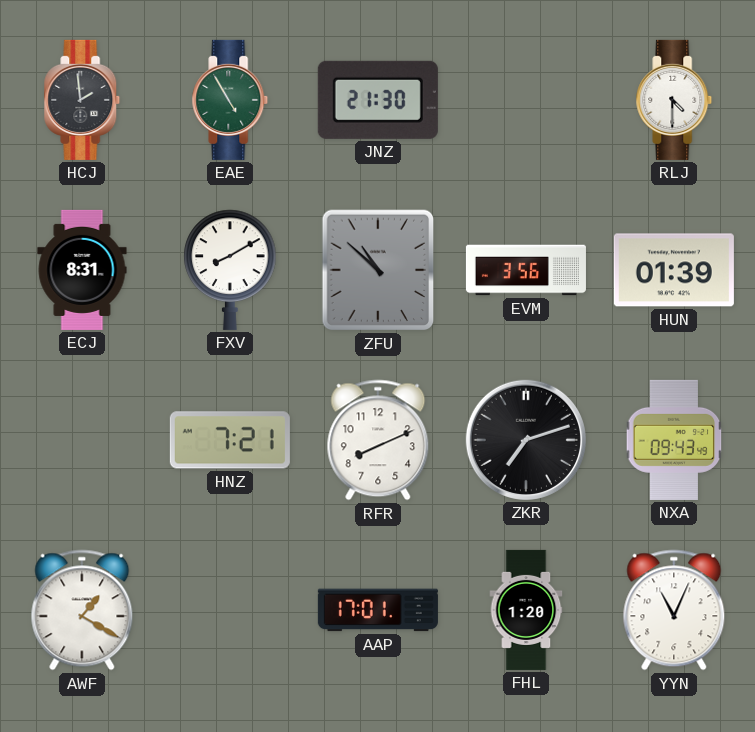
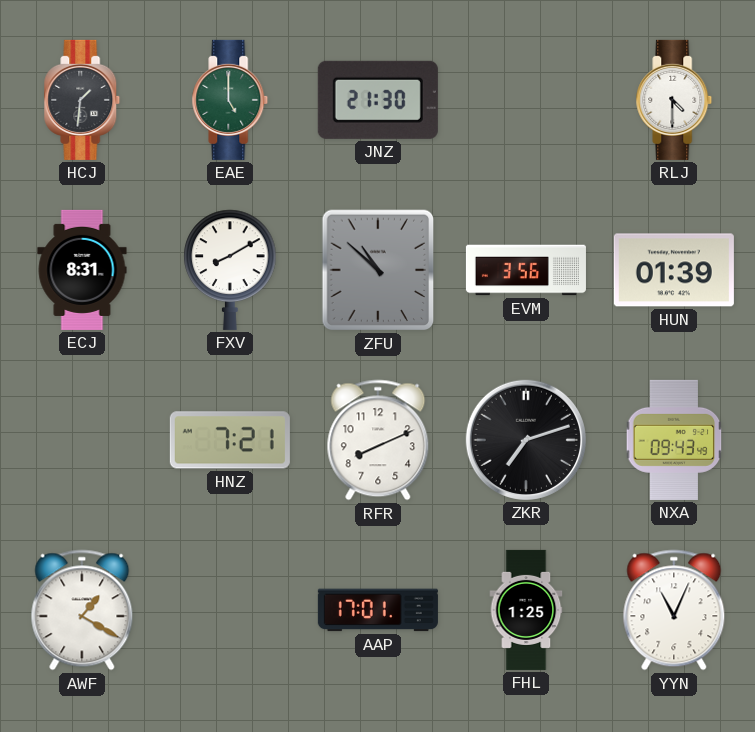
HCJ: 1:59 -> 1:31 (82, 100)
EAE: 4:55 -> 5:00 (230, 100)
FHL: 1:20 -> 1:25 (526, 610)
